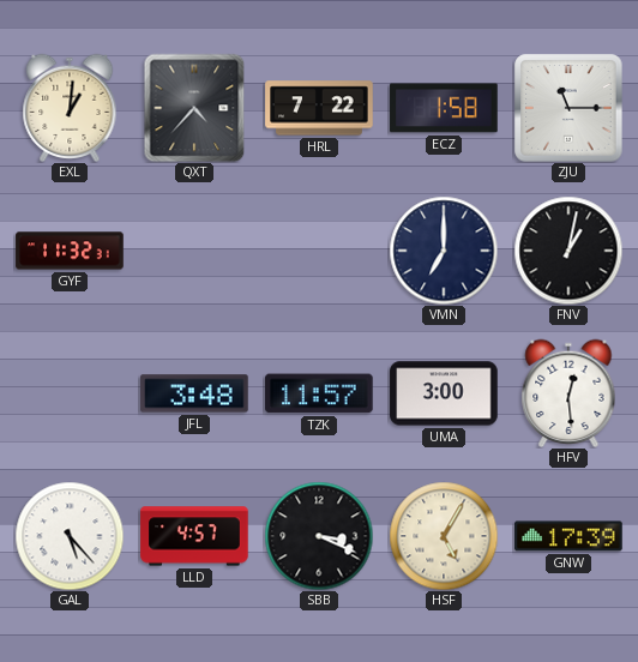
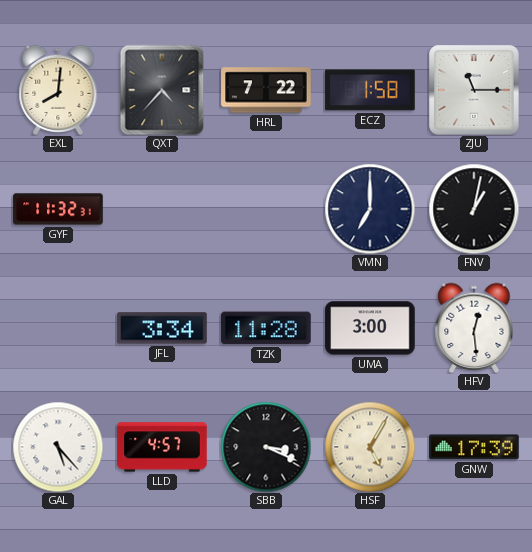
EXL: 1:01 -> 8:01 (58, 90)
JFL: 3:48 -> 3:34 (162, 328)
TZK: 11:57 -> 11:28 (267, 328)
